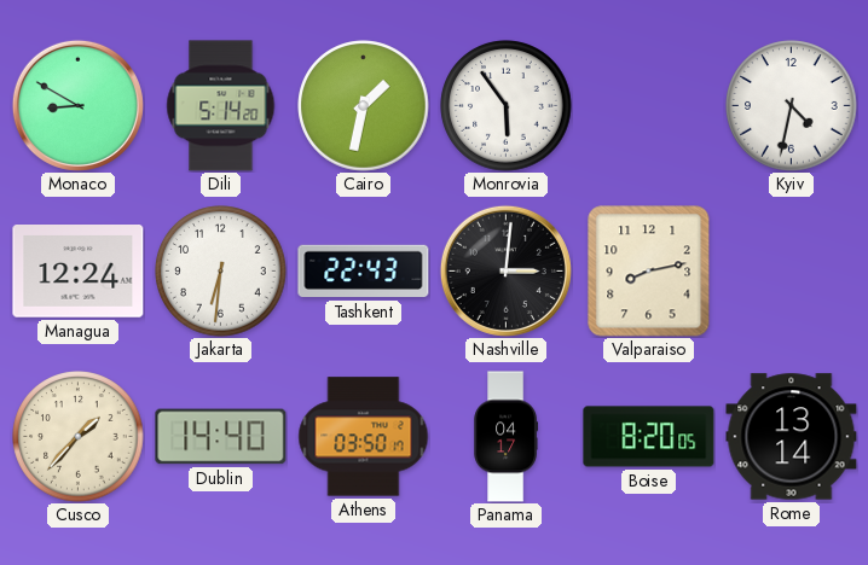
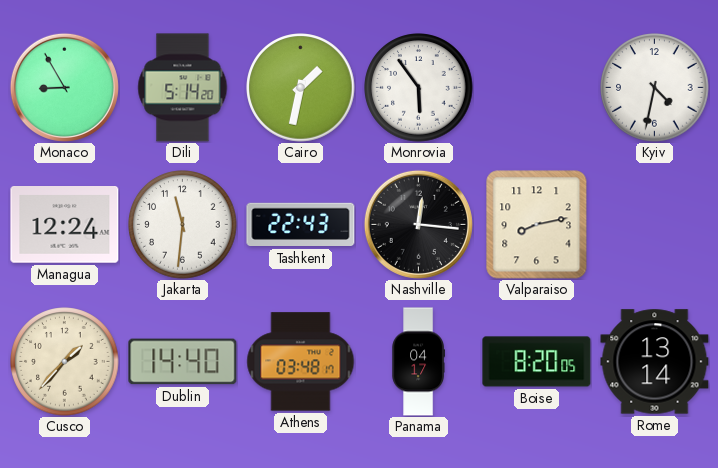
Monaco: 8:50 -> 8:55 (64, 87)
Jakarta: 6:31 -> 11:31 (183, 225)
Nashville: 3:01 -> 12:16 (418, 224)
Athens: 03:50 -> 03:48 (301, 362)
